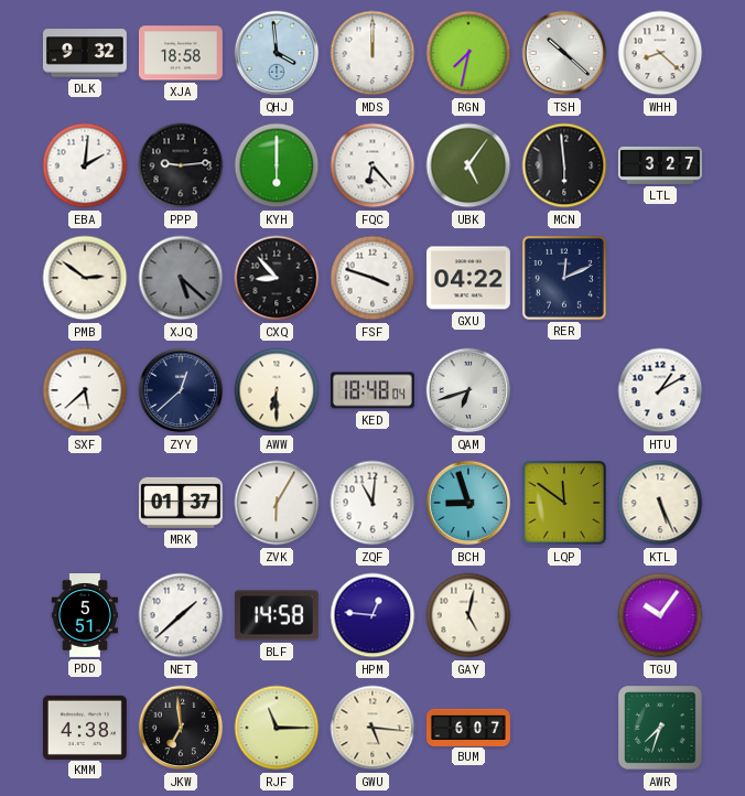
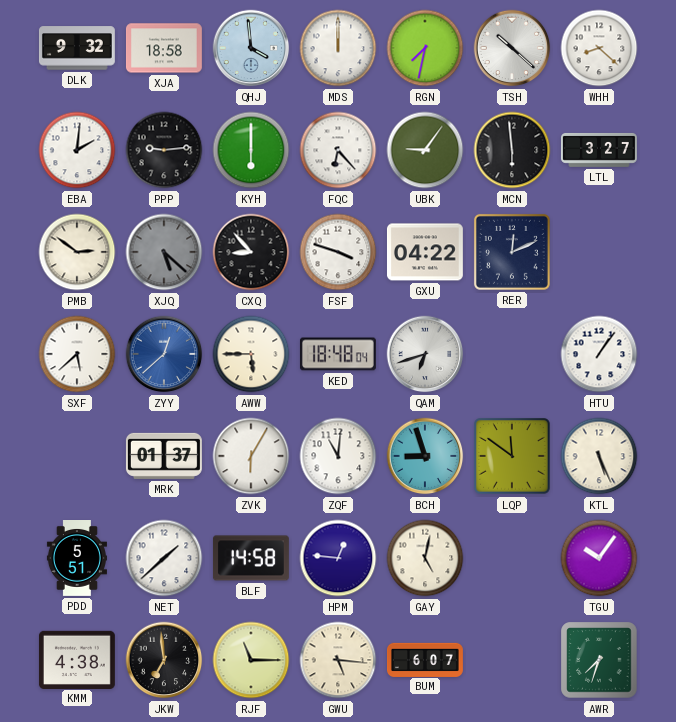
UBK: 5:06 -> 9:06 (425, 150)
ZYY dial: navy -> blue (164, 354)
AWW: 6:30 -> 5:45 (251, 354)
HTU: 1:10 -> 1:06 (599, 354)
